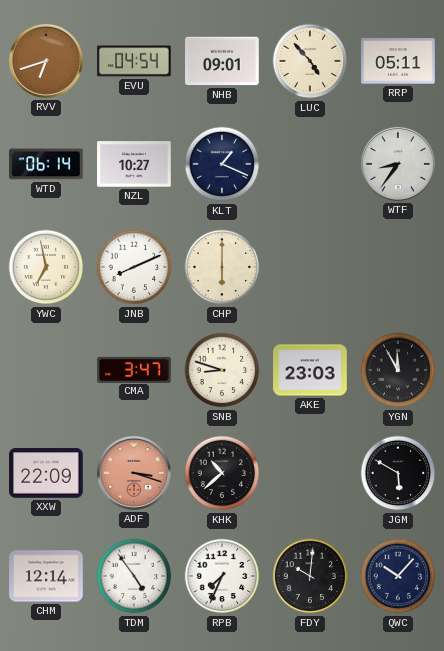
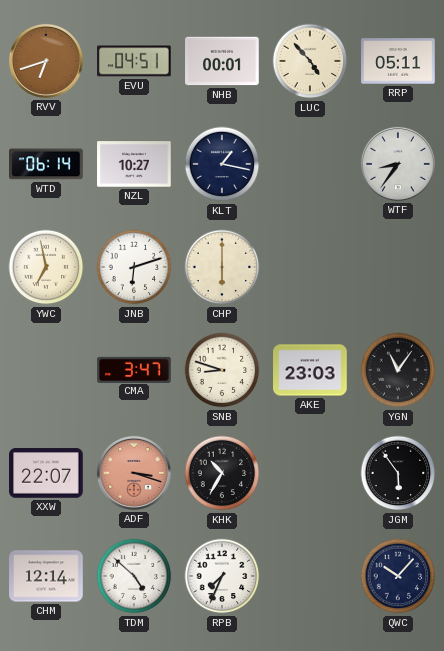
EVU: 04:54 -> 04:51 (134, 61)
NHB: 09:01 -> 00:01 (222, 61)
KLT: 1:19 -> 1:17 (222, 164)
JNB: 8:11 -> 6:12 (134, 267)
YGN: 11:55 -> 11:06 (398, 370)
XXW: 22:09 -> 22:07 (46, 473)
KHK: 10:38 -> 10:35 (222, 473)
JGM: 5:50 -> 5:54 (398, 473)
TDM: 4:54 -> 4:52 (134, 576)
FDY: 10:01 -> none (310, 576)
